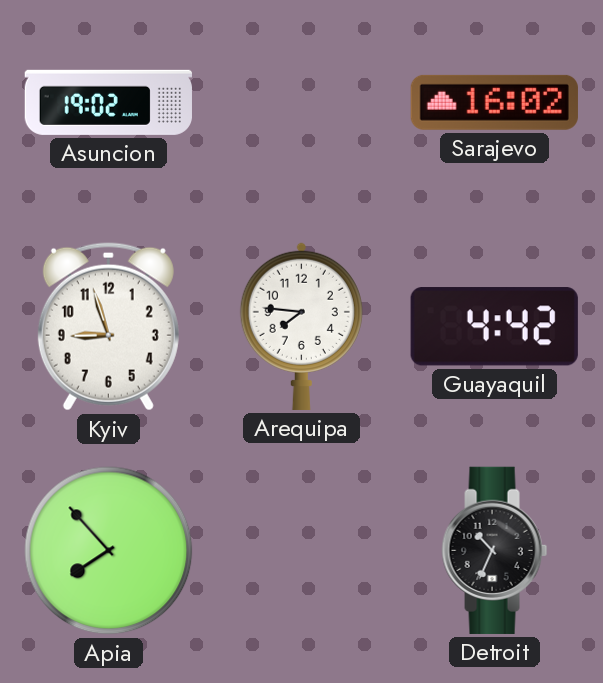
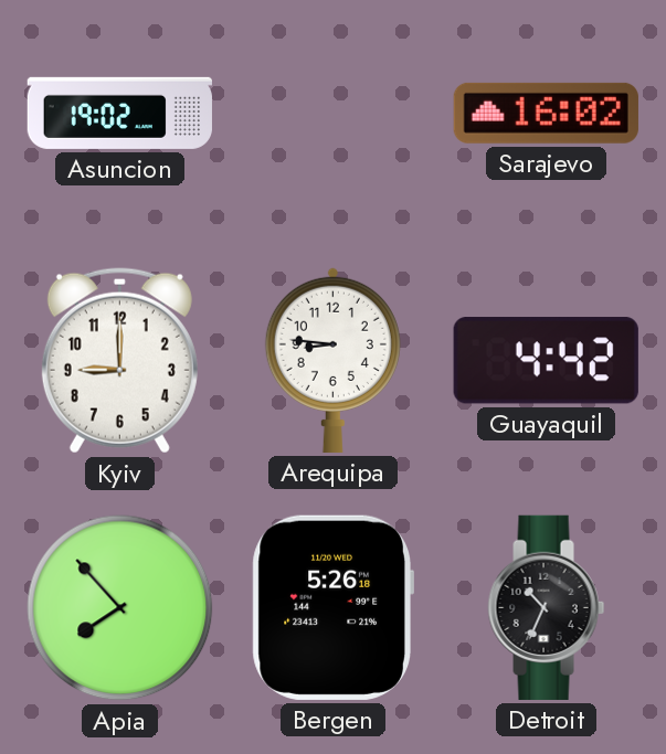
Kyiv: 8:57 -> 9:00 (119, 361)
Arequipa: 7:46 -> 8:46 (332, 360)
Bergen: none -> 5:26 (332, 607)
